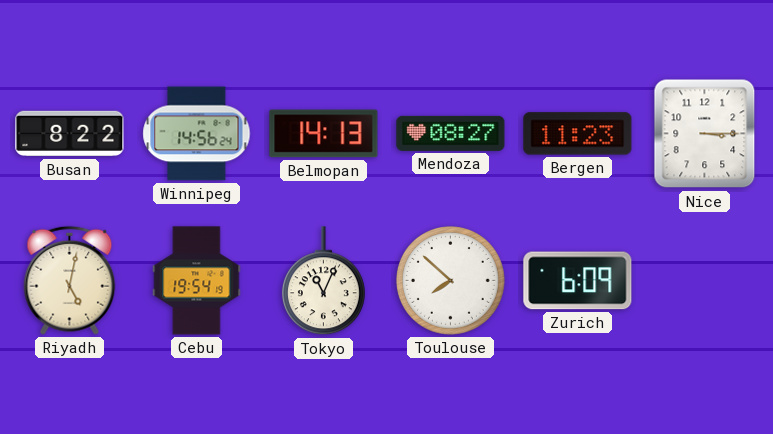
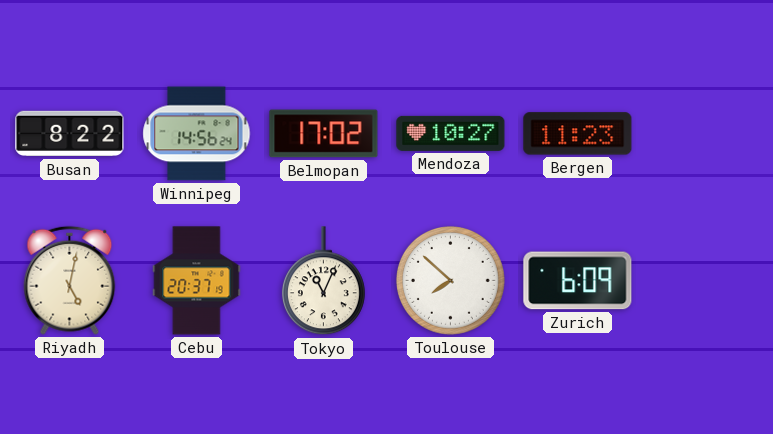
Belmopan: 14:13 -> 17:02 (324, 134)
Mendoza: 08:27 -> 10:27 (451, 133)
Nice: 3:15 -> none (705, 134)
Cebu: 19:54 -> 20:37 (197, 281)
